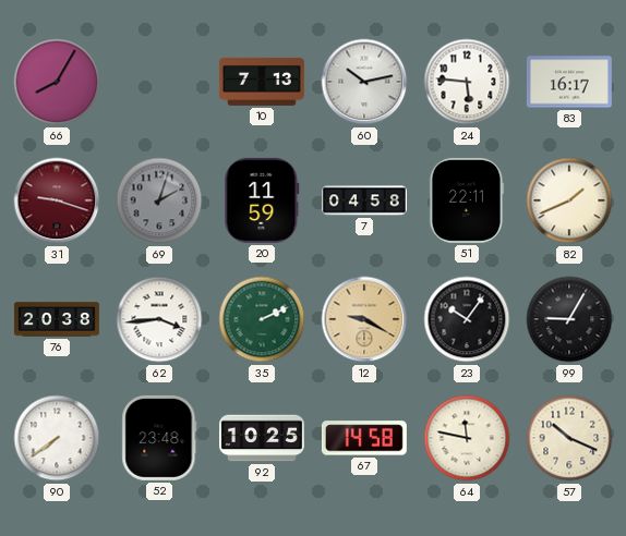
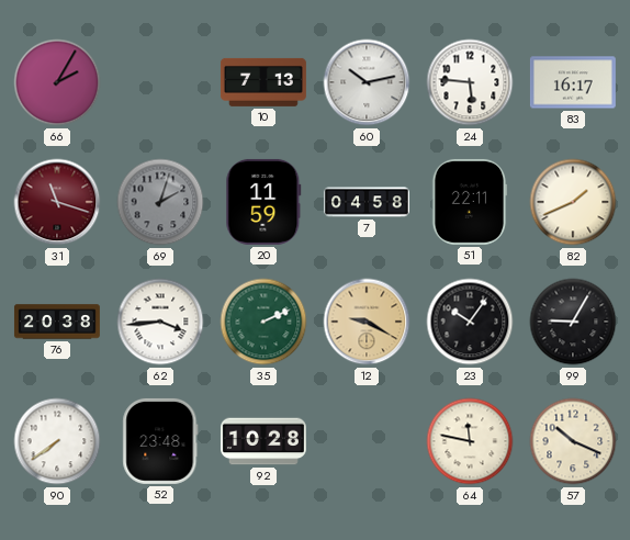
66: 8:05 -> 2:05 (57, 82)
31: 9:18 -> 11:18 (57, 202)
92: 10:25 -> 10:28 (263, 441)
67: 14:58 -> none (364, 438)
